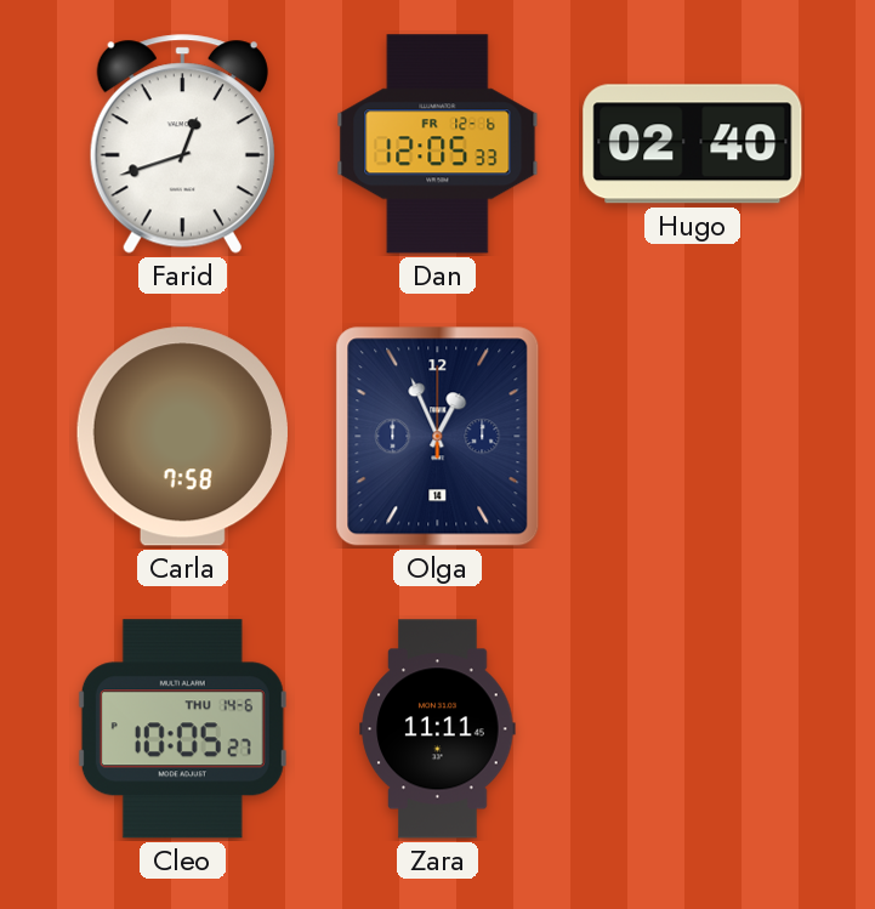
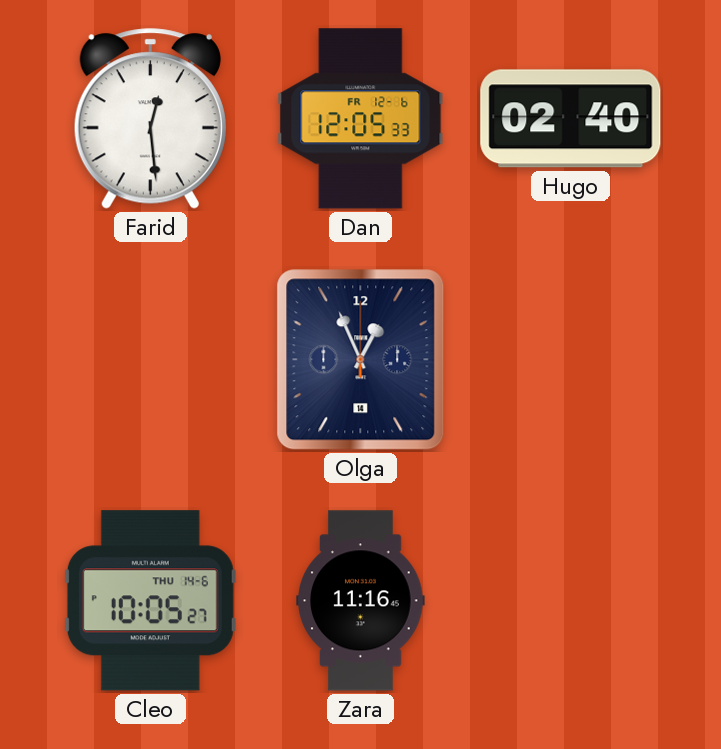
Farid: 12:42 -> 12:29 (150, 119)
Carla: 7:58 -> none (182, 437)
Zara: 11:11 -> 11:16 (361, 601)
